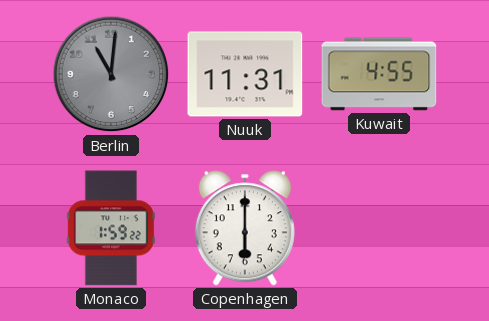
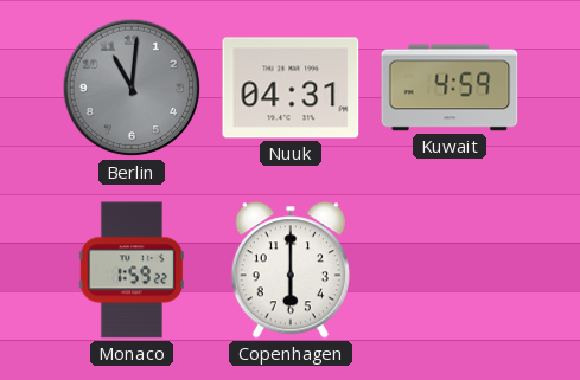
Nuuk: 11:31 -> 04:31 (291, 88)
Kuwait: 4:55 -> 4:59 (450, 88)
